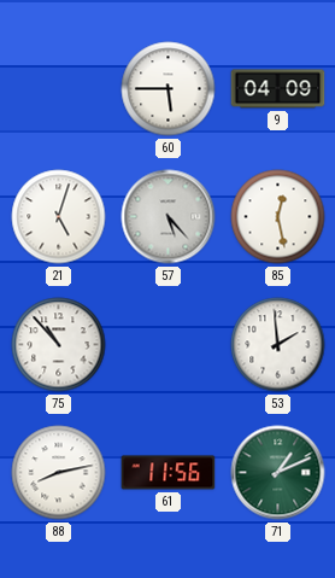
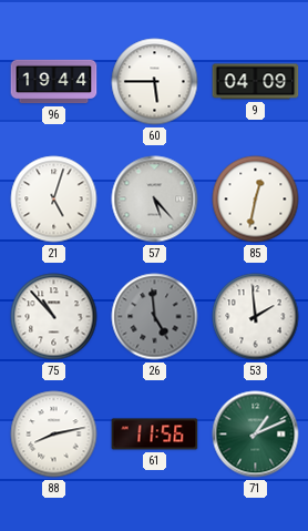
96: none -> 19:44 (54, 82)
85: 12:28 -> 12:32 (256, 200)
26: none -> 4:59 (155, 317)
